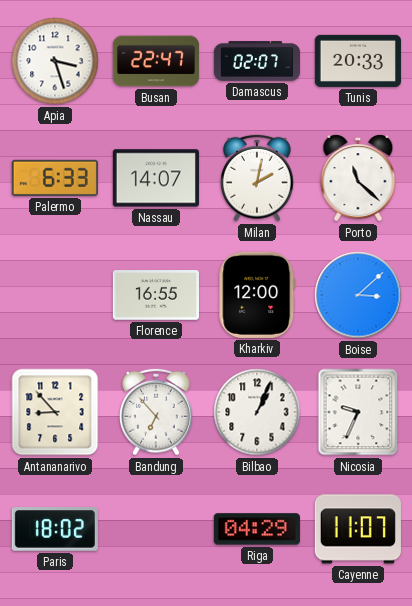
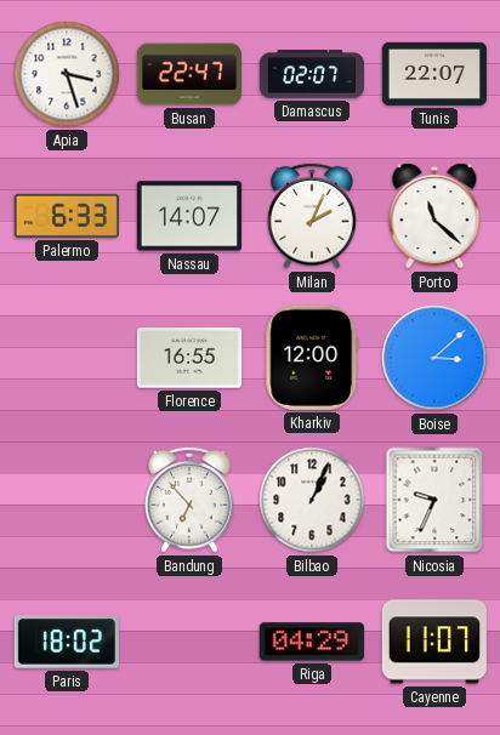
Tunis: 20:33 -> 22:07 (434, 74)
Milan: 2:02 -> 2:04 (313, 216)
Antananarivo: 8:53 -> none (55, 412)
